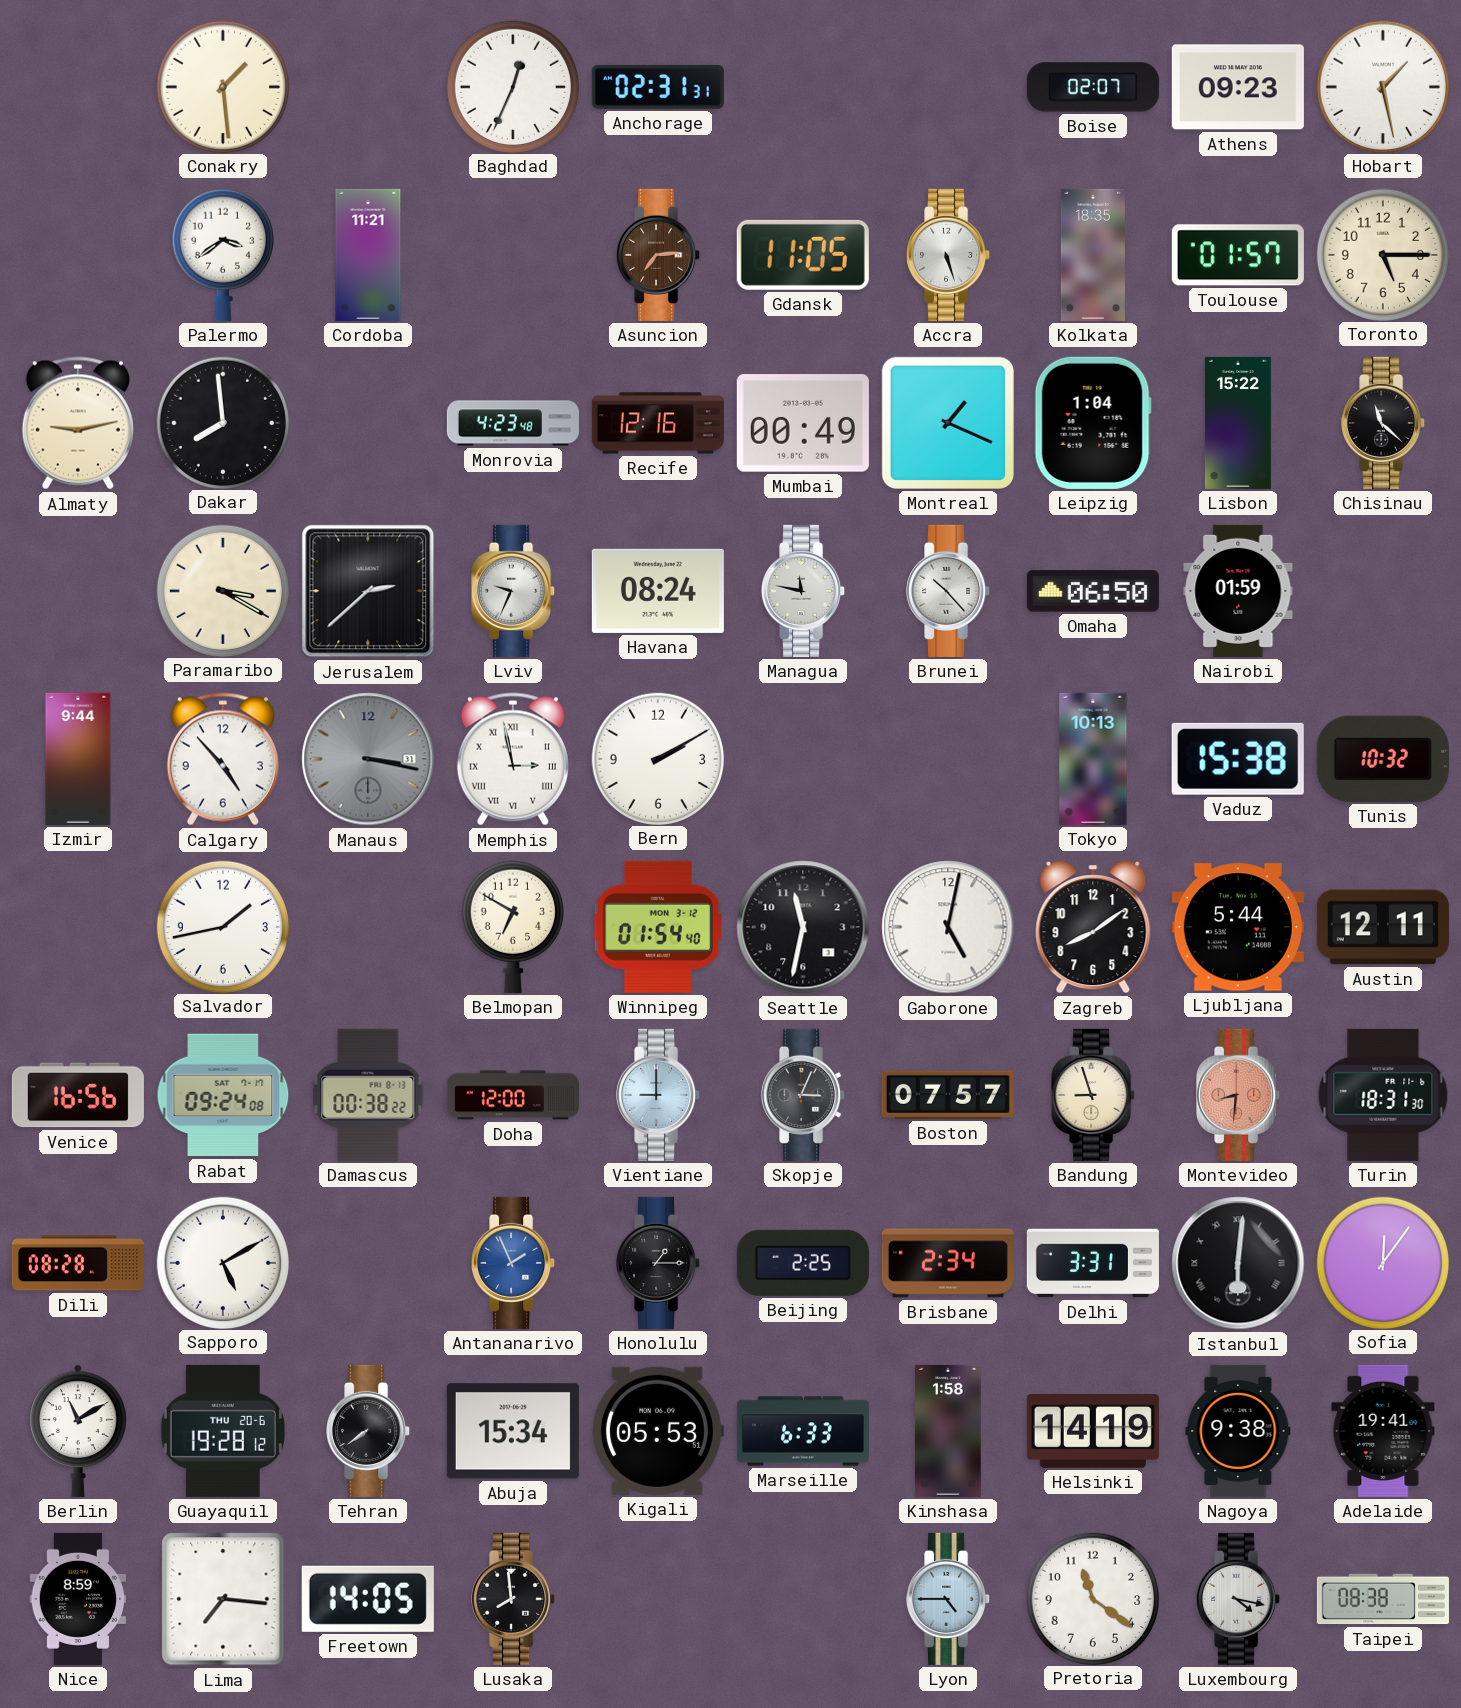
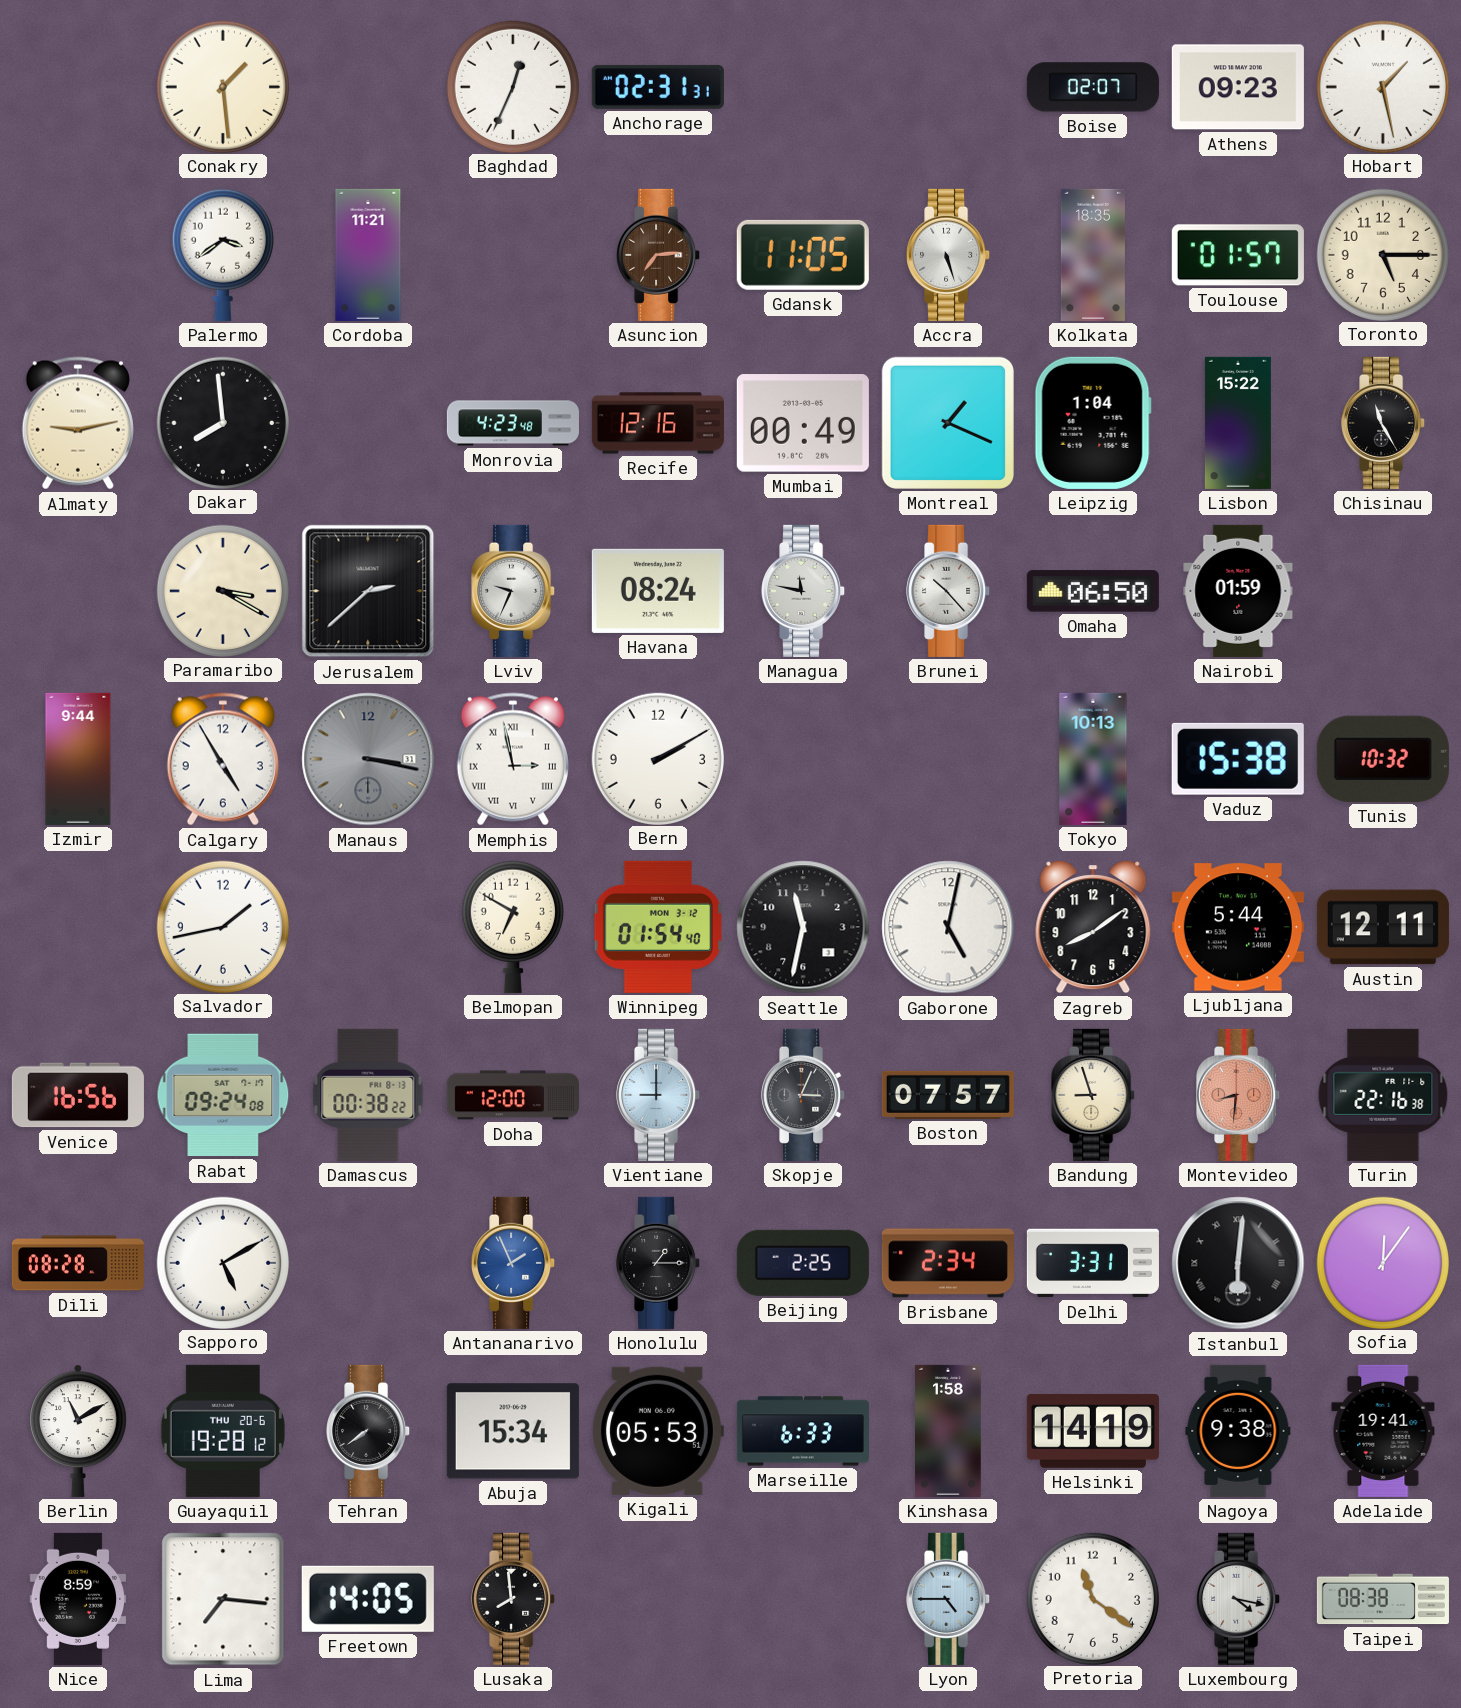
Chisinau: 11:22 -> 11:25 (1384, 423)
Calgary: 4:53 -> 4:55 (223, 759)
Turin: 18:31 -> 22:16 (1383, 1095)
